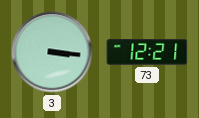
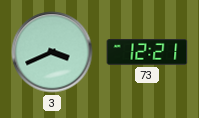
3: 3:16 -> 3:41 (52, 52)
